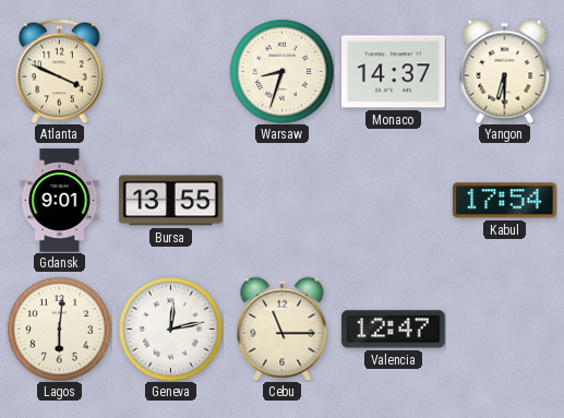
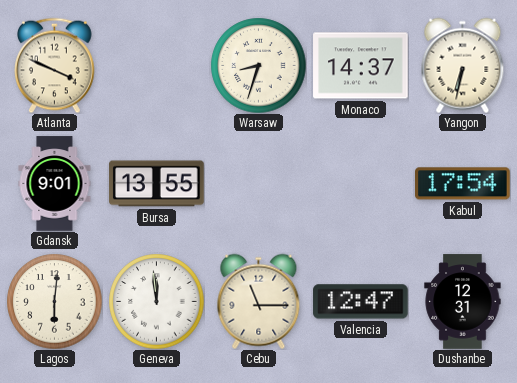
Yangon: 6:30 -> 6:32 (463, 65)
Geneva: 12:13 -> 11:59 (156, 301)
Dushanbe: none -> 12:31 (463, 302)
